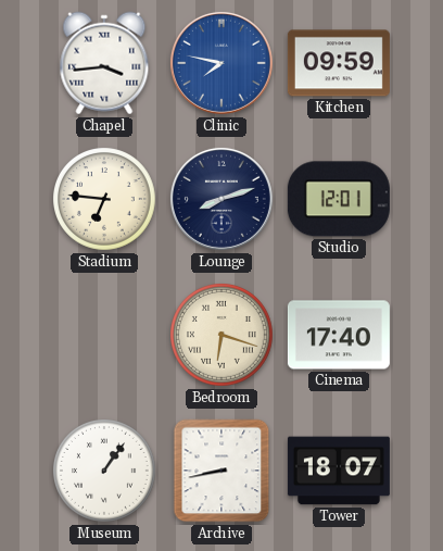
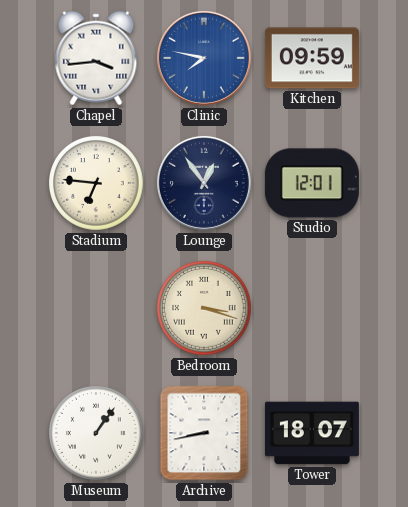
Lounge: 8:12 -> 12:54 (204, 183)
Bedroom: 6:18 -> 3:18 (205, 309)
Cinema: 17:40 -> none (339, 335)
